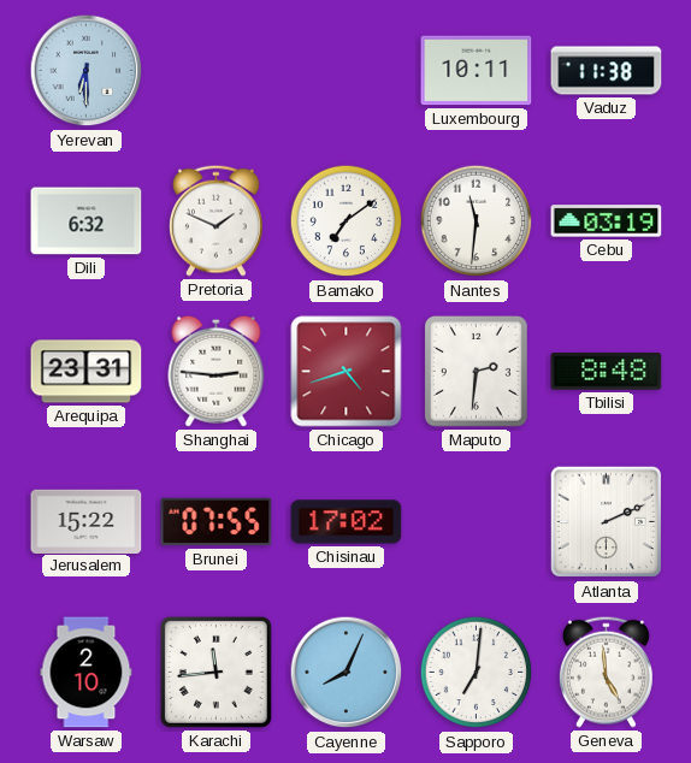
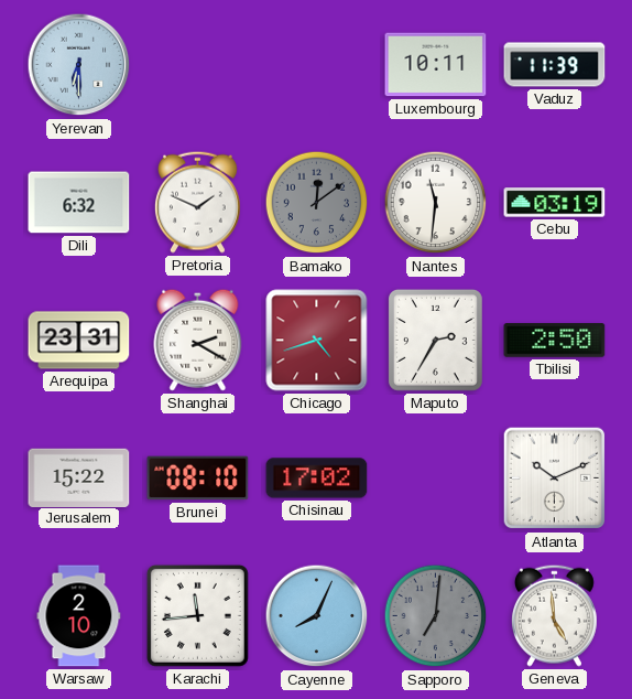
Vaduz: 11:38 -> 11:39 (555, 65)
Bamako: 7:09 -> 12:09 (317, 203)
Bamako dial: white -> grey (317, 203)
Shanghai: 2:46 -> 2:20 (198, 340)
Maputo: 2:31 -> 2:35 (435, 340)
Tbilisi: 8:48 -> 2:50 (555, 341)
Brunei: 07:55 -> 08:10 (198, 478)
Atlanta: 2:11 -> 10:11 (555, 478)
Sapporo dial: white -> grey (436, 616)
